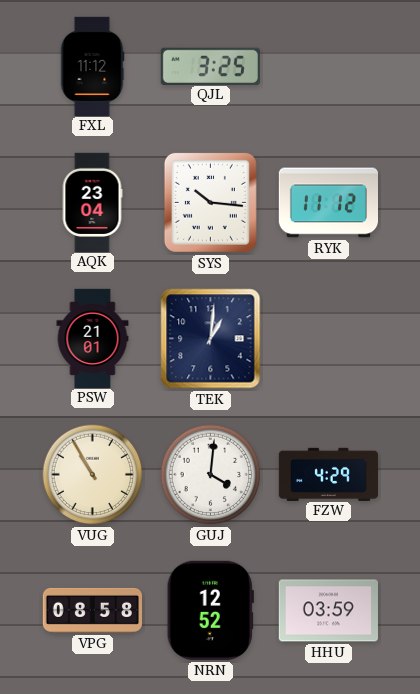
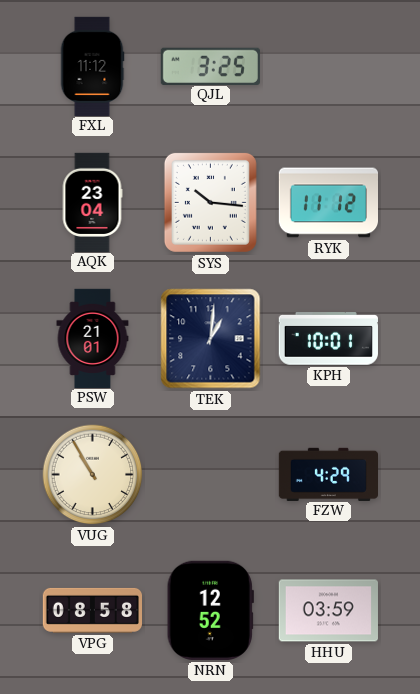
KPH: none -> 10:01 (328, 339)
GUJ: 4:01 -> none (211, 475)
